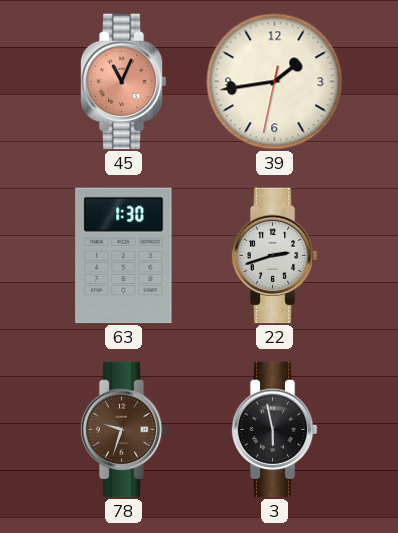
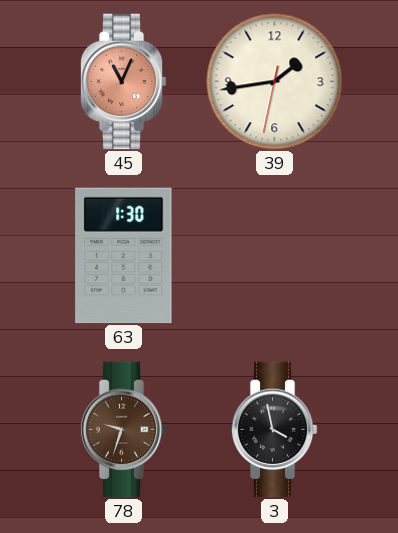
22: 2:42 -> none (274, 256)
3: 5:58 -> 3:58 (274, 430)
